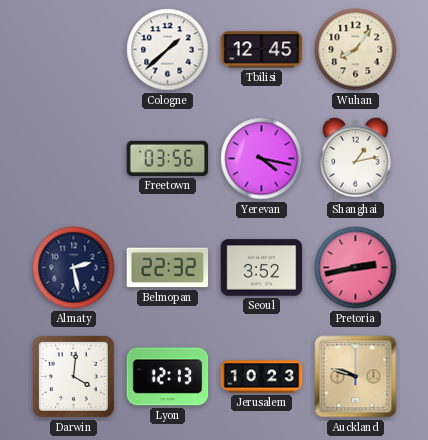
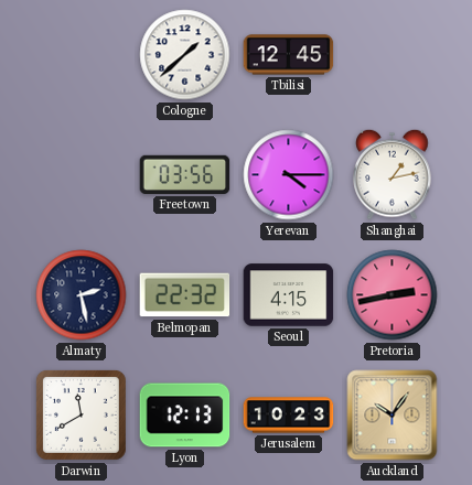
Wuhan: 8:06 -> none (356, 50)
Yerevan: 4:17 -> 4:15 (289, 175)
Seoul: 3:52 -> 4:15 (289, 295)
Darwin: 4:01 -> 11:40 (81, 414)
Auckland: 9:48 -> 10:06 (393, 416)
